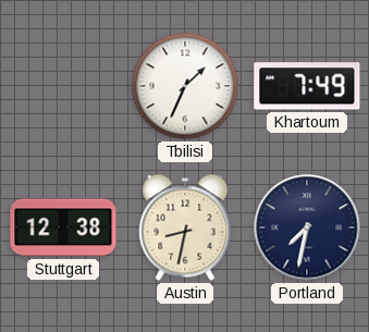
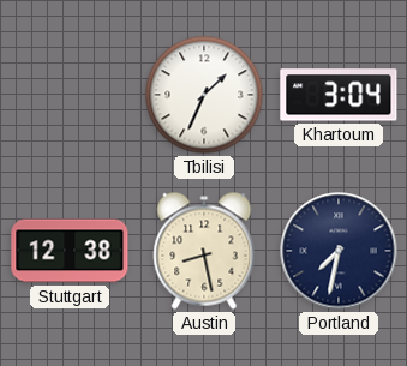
Khartoum: 7:49 -> 3:04 (339, 95)
Austin: 8:32 -> 8:28 (204, 251)
